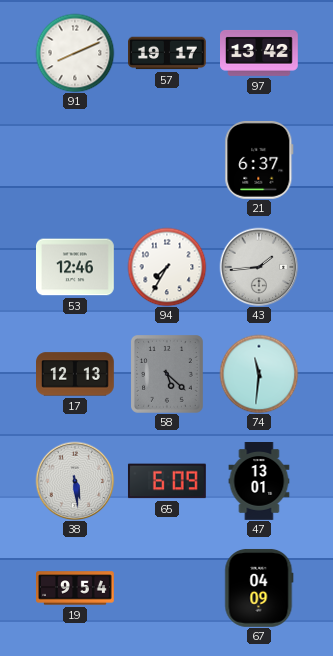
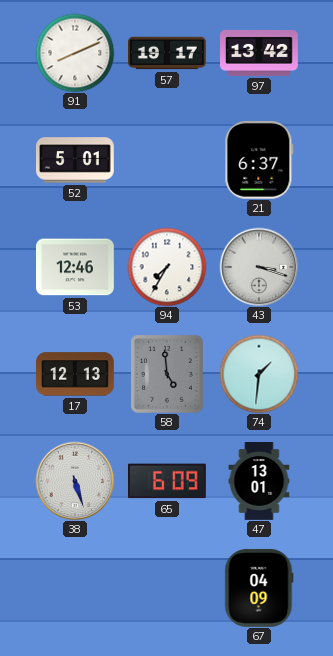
52: none -> 5:01 (76, 160)
43: 1:44 -> 3:18 (259, 267)
58: 5:22 -> 4:59 (167, 375)
74: 11:31 -> 1:31 (259, 374)
38: 5:29 -> 5:27 (75, 481)
19: 9:54 -> none (75, 588)
